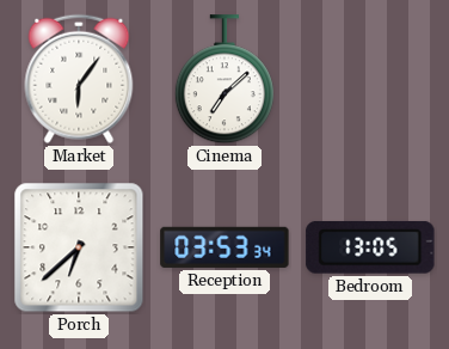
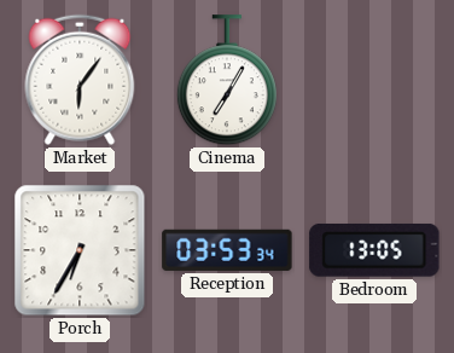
Cinema: 7:08 -> 7:05 (227, 81)
Porch: 6:38 -> 6:35 (80, 250)
